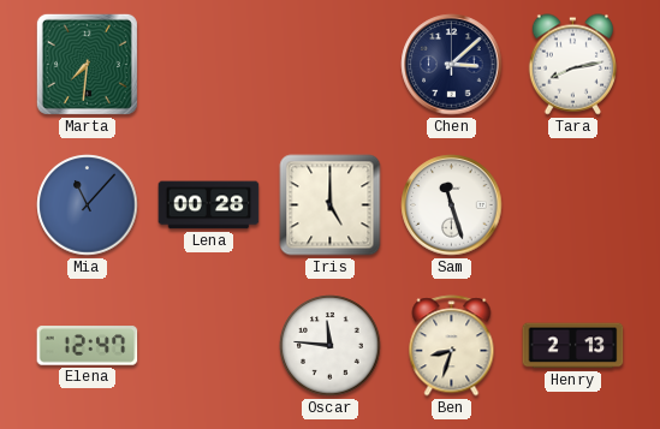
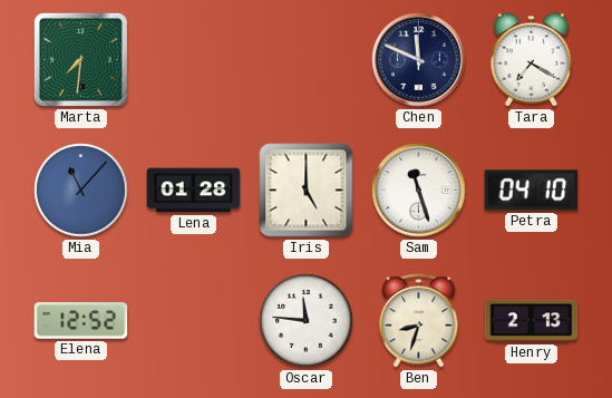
Chen: 3:08 -> 11:49 (419, 60)
Tara: 8:13 -> 7:20 (531, 60)
Lena: 00:28 -> 01:28 (194, 191)
Petra: none -> 04:10 (532, 191)
Elena: 12:47 -> 12:52 (81, 321)
